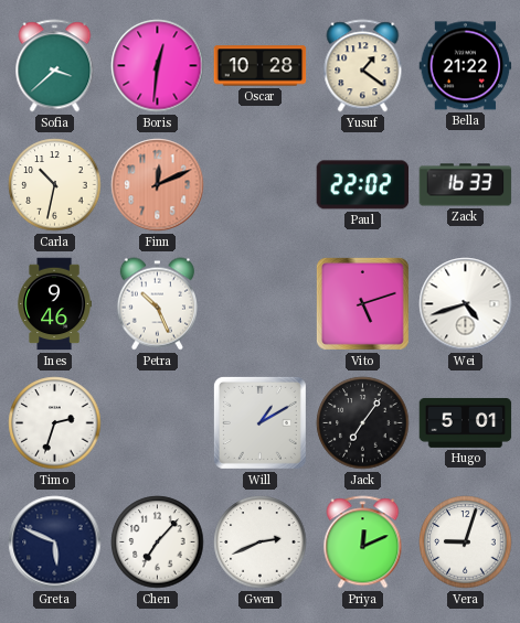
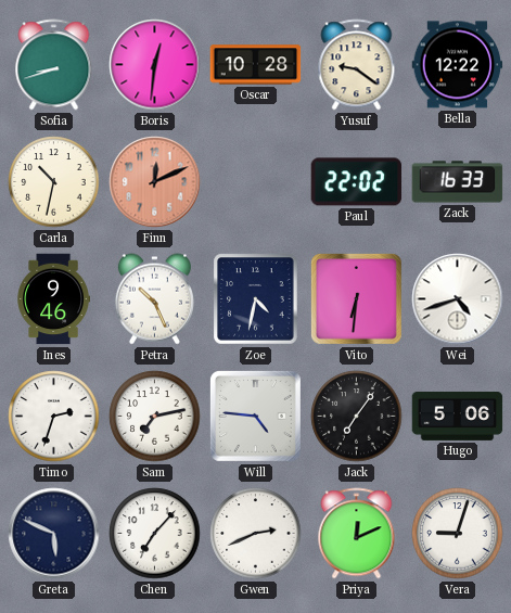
Sofia: 3:38 -> 8:42 (54, 65)
Yusuf: 1:21 -> 9:21 (357, 65)
Bella: 21:22 -> 12:22 (458, 65)
Zoe: none -> 4:32 (256, 299)
Vito: 5:12 -> 6:31 (356, 298)
Sam: none -> 7:13 (155, 417)
Will: 1:10 -> 4:46 (255, 416)
Hugo: 5:01 -> 5:06 (458, 416)
